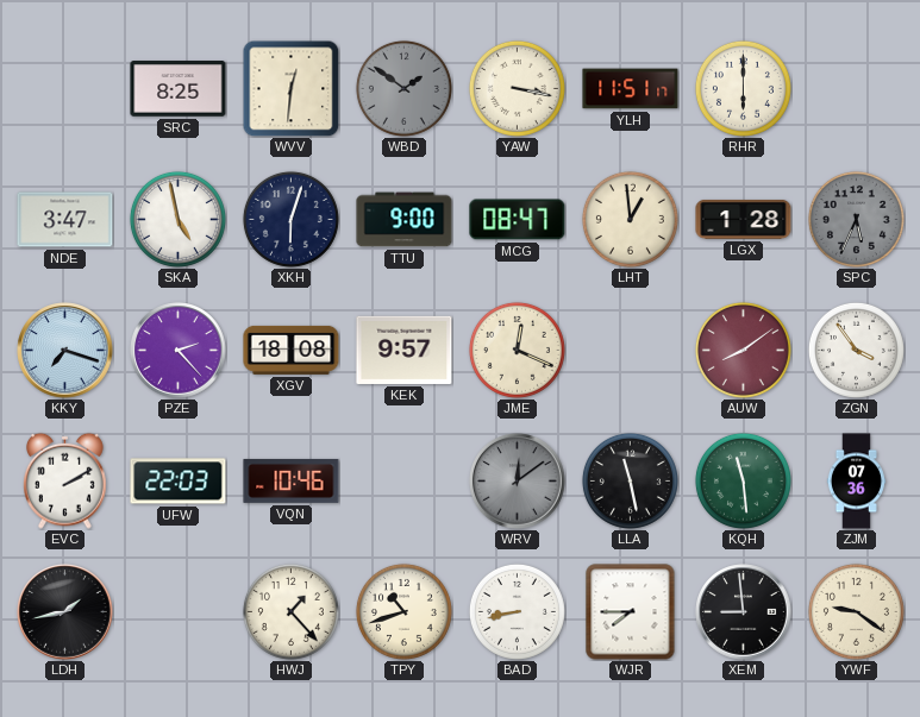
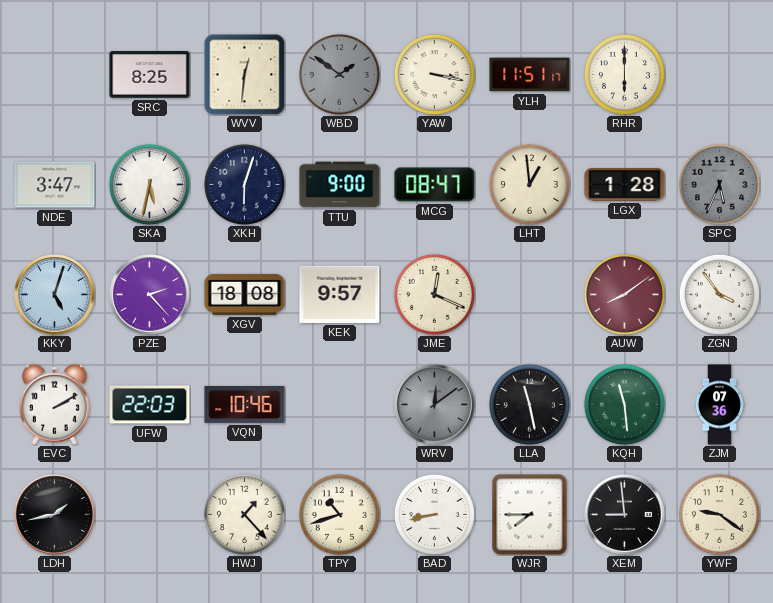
SKA: 4:58 -> 5:32 (149, 184)
KKY: 7:18 -> 5:03 (55, 295)
